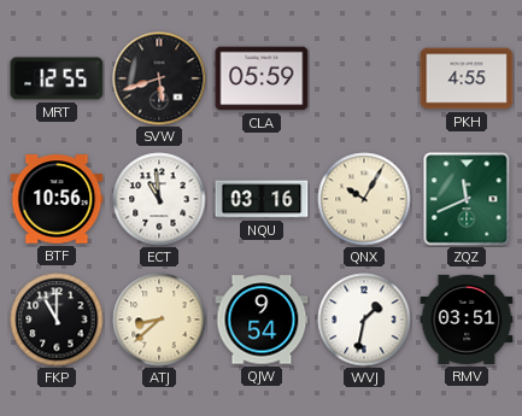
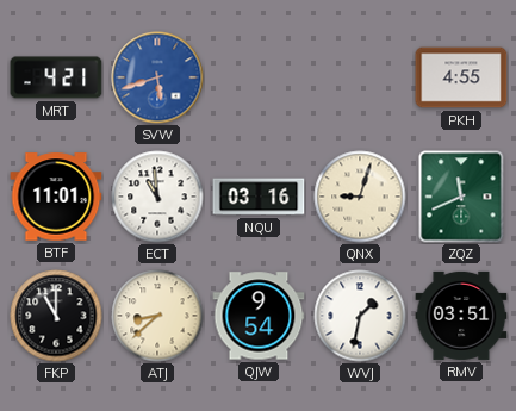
MRT: 12:55 -> 4:21 (56, 77)
SVW dial: black -> blue (157, 77)
CLA: 05:59 -> none (262, 78)
BTF: 10:56 -> 11:01 (56, 197)
QNX: 10:05 -> 9:03 (360, 197)
